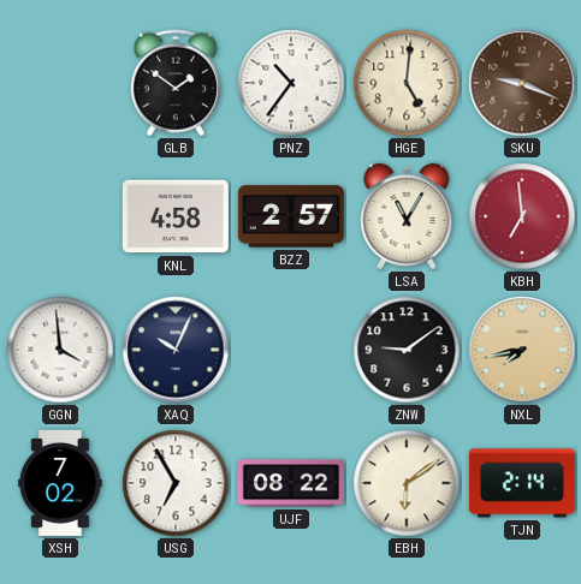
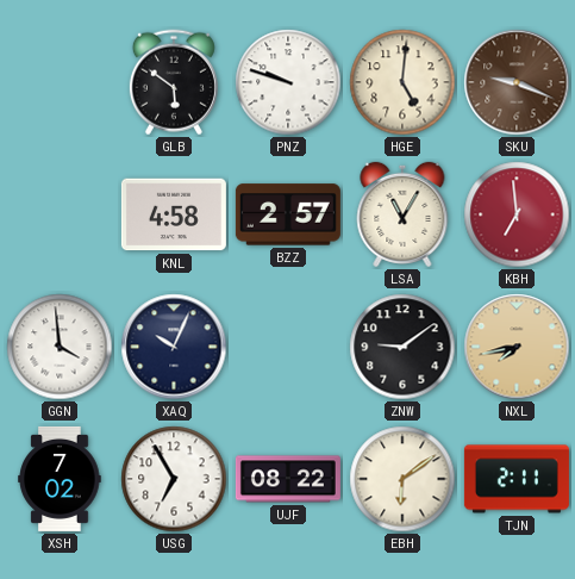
GLB: 1:51 -> 5:51 (174, 82)
PNZ: 10:36 -> 9:48 (288, 82)
TJN: 2:14 -> 2:11 (517, 479)
